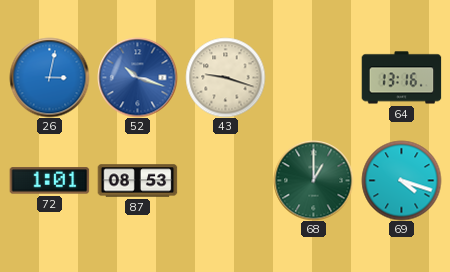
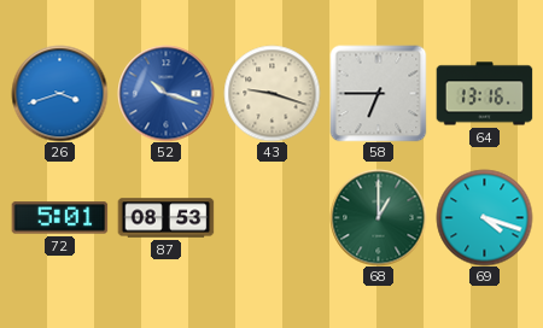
26: 3:02 -> 3:42 (59, 93)
58: none -> 6:45 (378, 93)
72: 1:01 -> 5:01 (59, 218)
